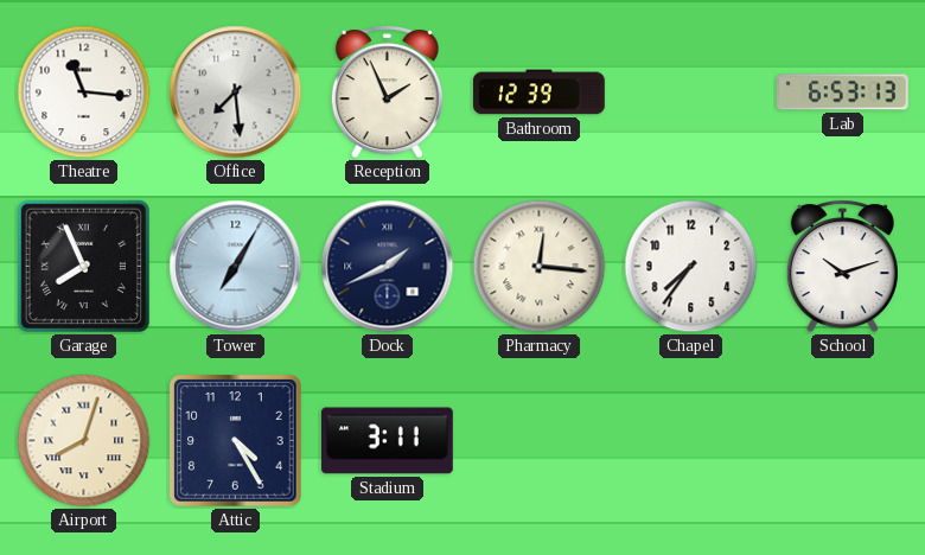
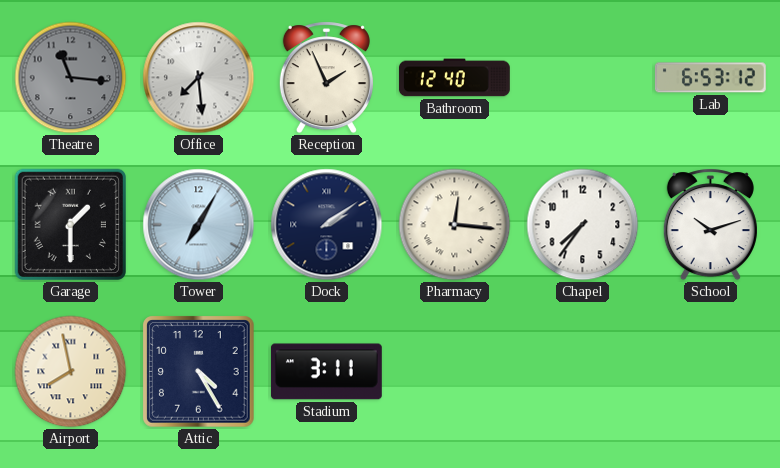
Theatre dial: white -> grey (71, 78)
Bathroom: 12:39 -> 12:40 (454, 78)
Lab: 6:53:13 -> 6:53:12 (710, 78)
Garage: 7:56 -> 1:30 (70, 224)
Dock: 1:41 -> 2:09 (327, 225)
Airport: 8:03 -> 7:58 (71, 372)
